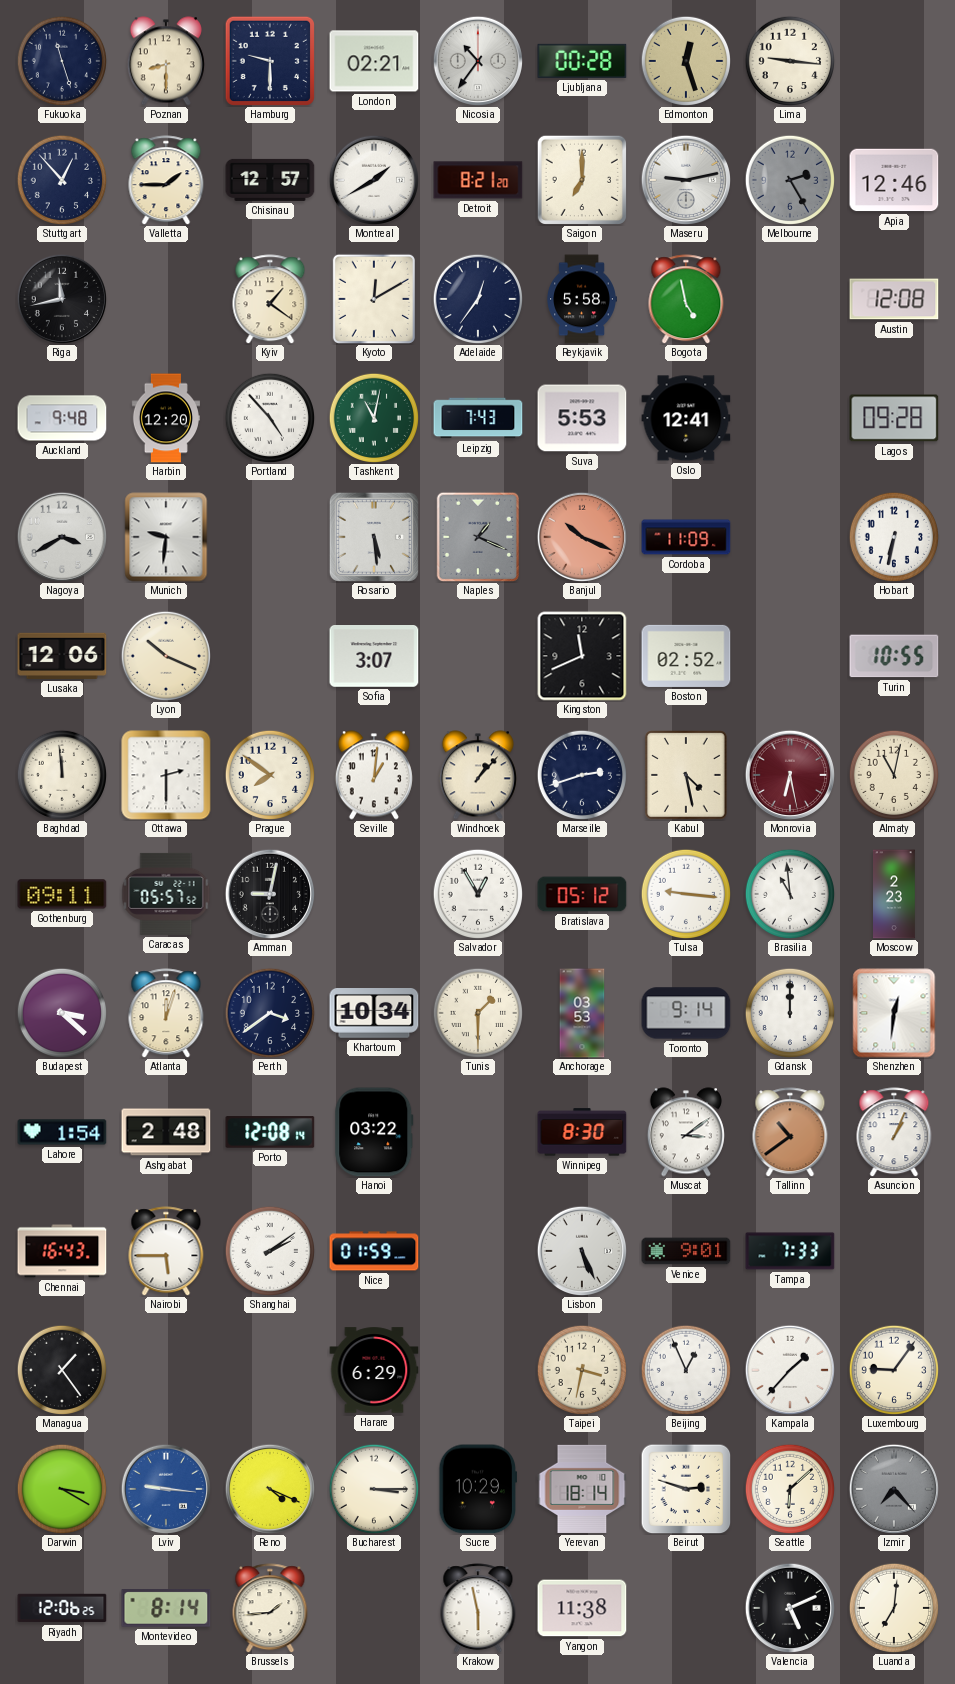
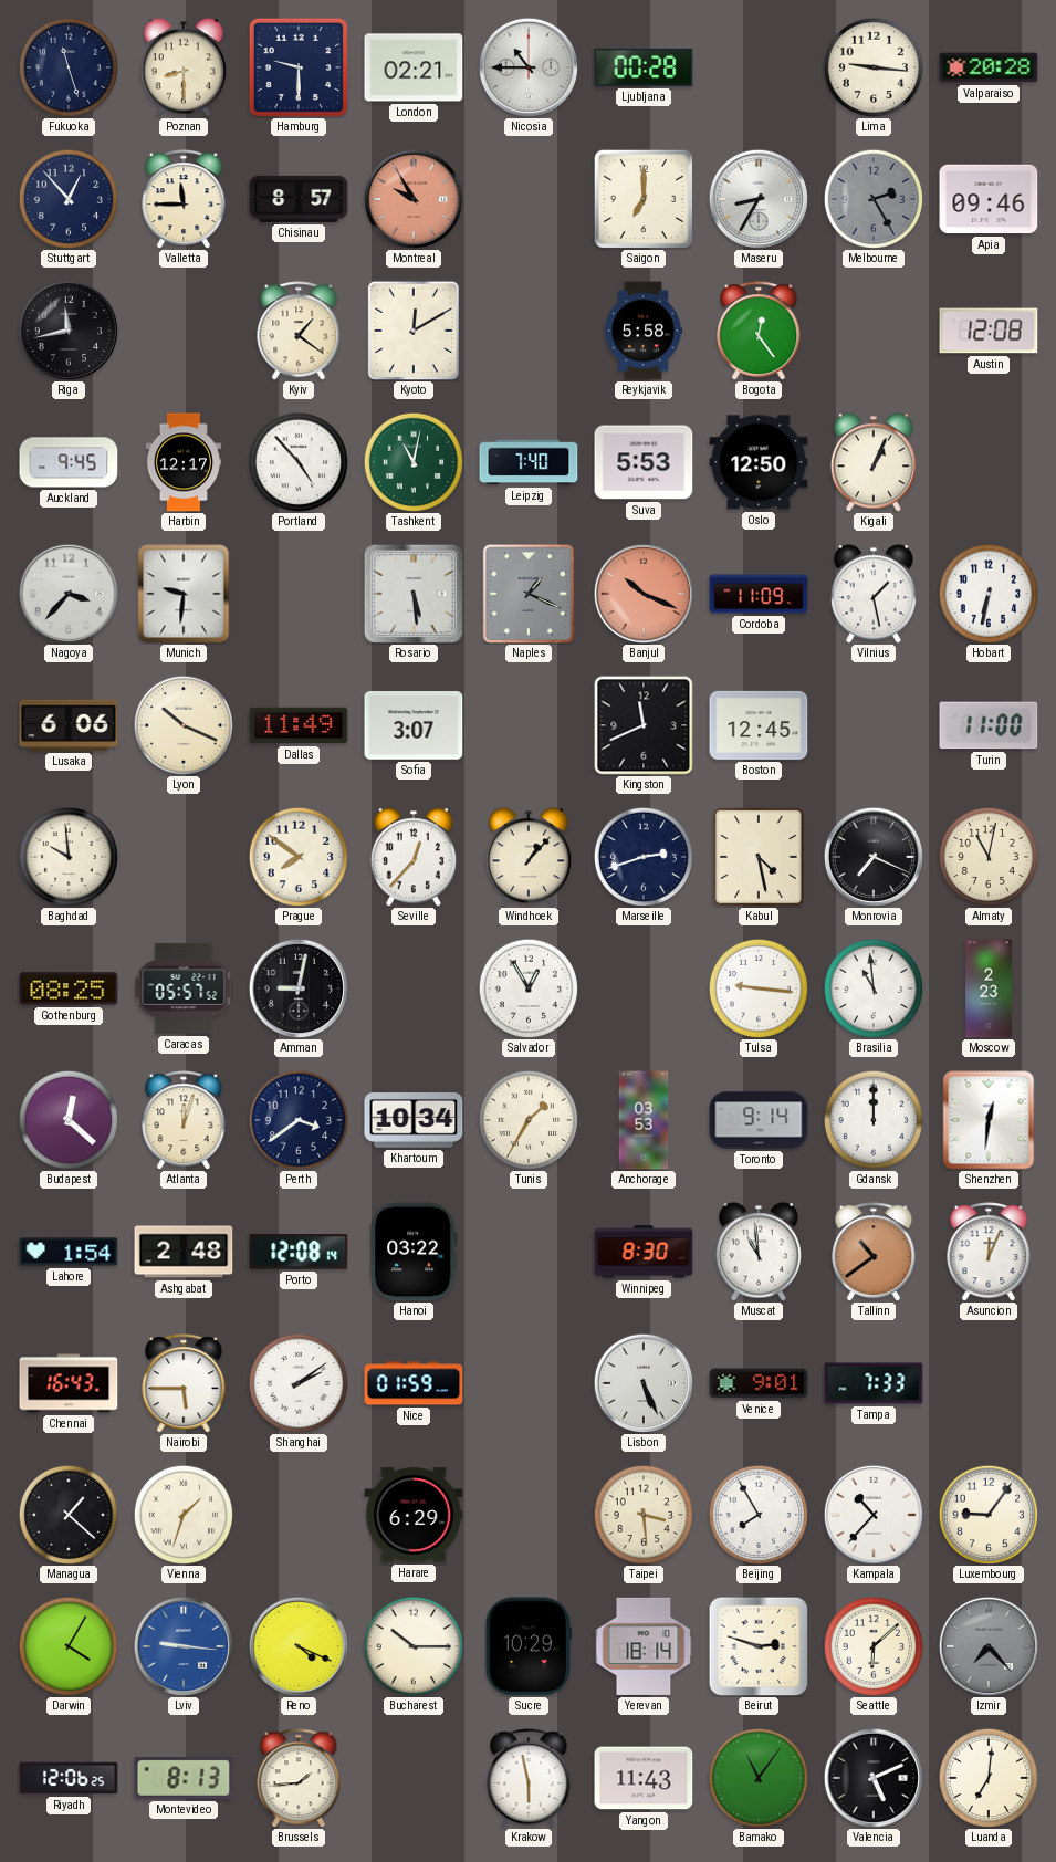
Nicosia: 10:36 -> 10:45 (527, 66)
Edmonton: 12:27 -> none (685, 60)
Valparaiso: none -> 20:28 (989, 67)
Valletta: 1:45 -> 11:45 (184, 199)
Chisinau: 12:57 -> 8:57 (299, 199)
Montreal: 1:40 -> 9:55 (412, 198)
Montreal dial: white -> salmon (412, 198)
Detroit: 8:21 -> none (478, 180)
Maseru: 9:13 -> 8:35 (757, 198)
Apia: 12:46 -> 09:46 (989, 199)
Adelaide: 12:36 -> none (477, 298)
Bogota: 4:58 -> 12:24 (759, 331)
Auckland: 9:48 -> 9:45 (69, 462)
Harbin: 12:20 -> 12:17 (184, 462)
Leipzig: 7:43 -> 7:40 (529, 462)
Oslo: 12:41 -> 12:50 (759, 462)
Kigali: none -> 1:04 (874, 462)
Lagos: 09:28 -> none (894, 418)
Nagoya: 3:40 -> 3:37 (67, 593)
Vilnius: none -> 1:28 (874, 594)
Lusaka: 12:06 -> 6:06 (69, 725)
Dallas: none -> 11:49 (299, 725)
Boston: 02:52 -> 12:45 (759, 725)
Turin: 10:55 -> 11:00 (989, 725)
Baghdad: 11:59 -> 9:59 (67, 856)
Ottawa: 2:30 -> none (166, 775)
Seville: 1:01 -> 12:37 (414, 857)
Monrovia: 6:28 -> 7:19 (872, 856)
Monrovia dial: burgundy -> black (872, 856)
Gothenburg: 09:11 -> 08:25 (69, 988)
Bratislava: 05:12 -> none (582, 894)
Budapest: 3:22 -> 12:22 (67, 1119)
Tunis: 1:30 -> 1:35 (527, 1119)
Muscat: 3:09 -> 10:59 (759, 1252)
Asuncion: 1:04 -> 12:04 (989, 1252)
Managua: 1:24 -> 1:22 (67, 1514)
Vienna: none -> 1:33 (182, 1514)
Taipei: 3:32 -> 3:29 (642, 1514)
Beijing: 12:56 -> 7:55 (757, 1514)
Kampala: 1:37 -> 10:37 (872, 1514)
Darwin: 3:20 -> 4:05 (67, 1645)
Bucharest: 3:15 -> 10:15 (412, 1645)
Montevideo: 8:14 -> 8:13 (184, 1778)
Yangon: 11:38 -> 11:43 (644, 1778)
Bamako: none -> 11:06 (757, 1777)
